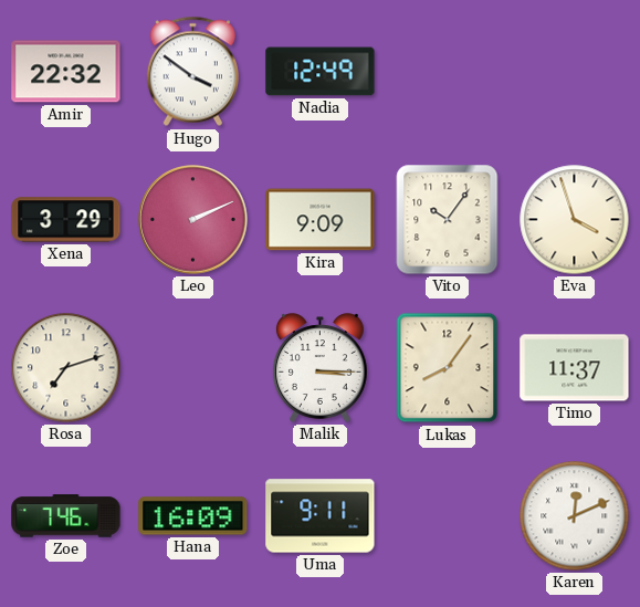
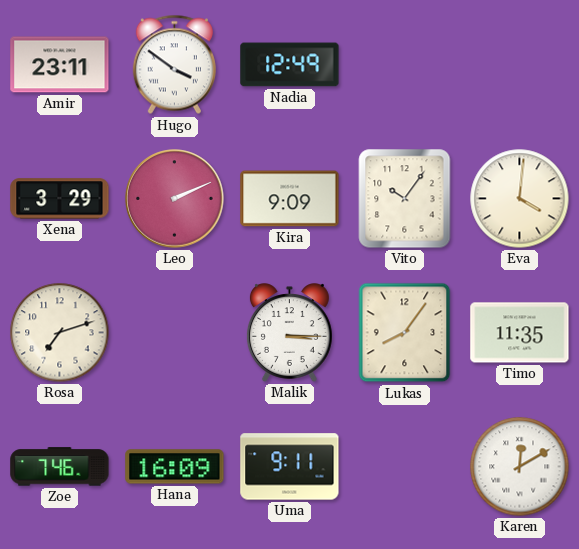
Amir: 22:32 -> 23:11 (60, 65)
Eva: 3:57 -> 4:01 (520, 199)
Timo: 11:37 -> 11:35 (520, 333)
Karen: 12:11 -> 12:10 (520, 467)
